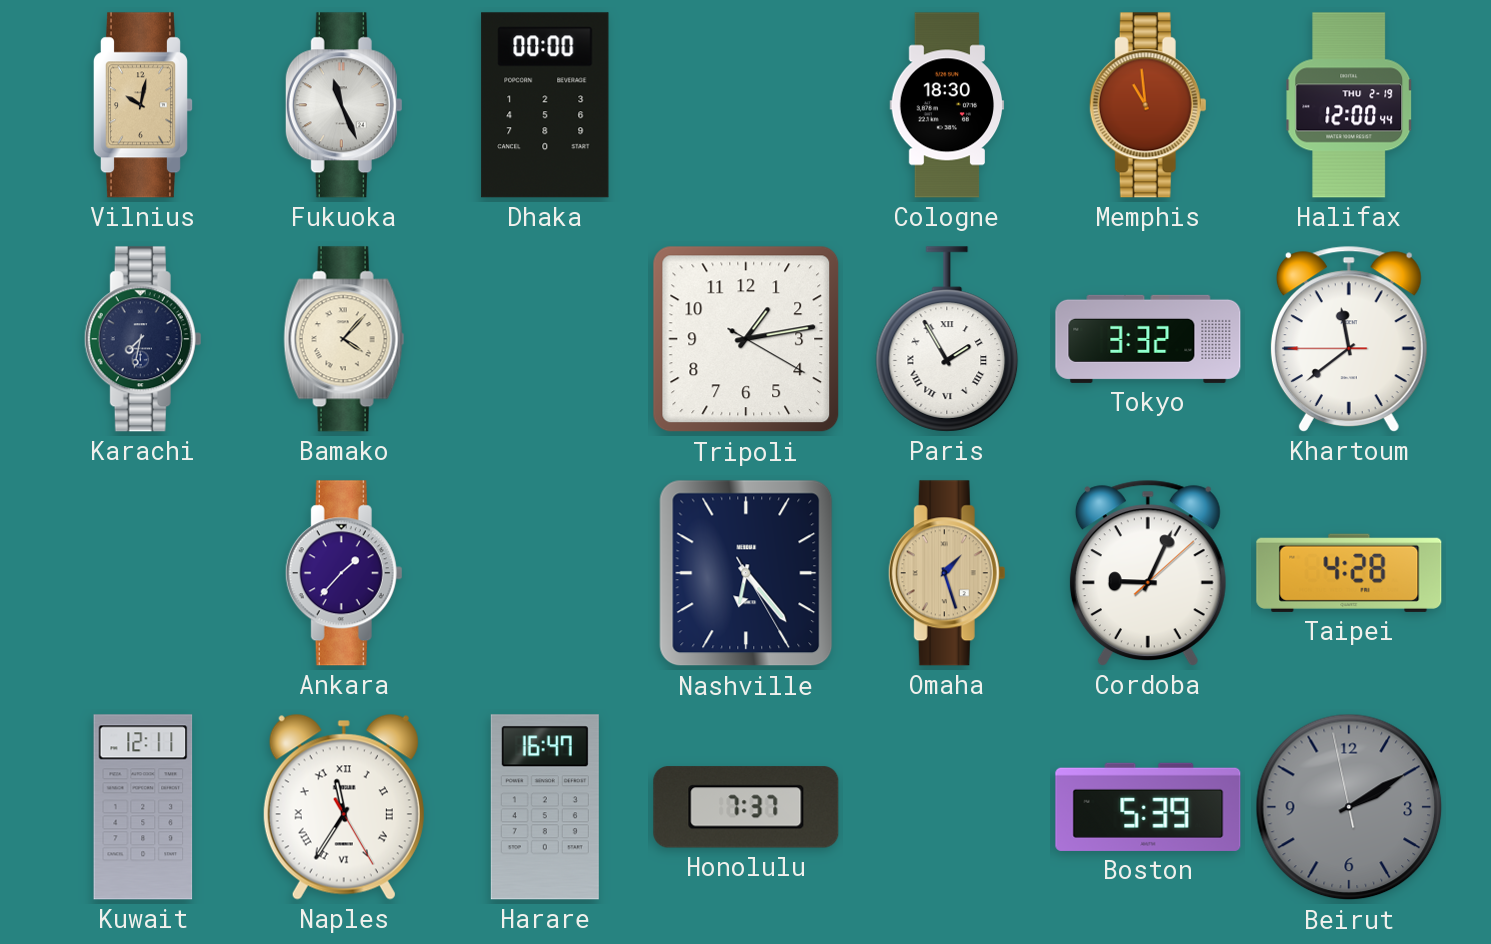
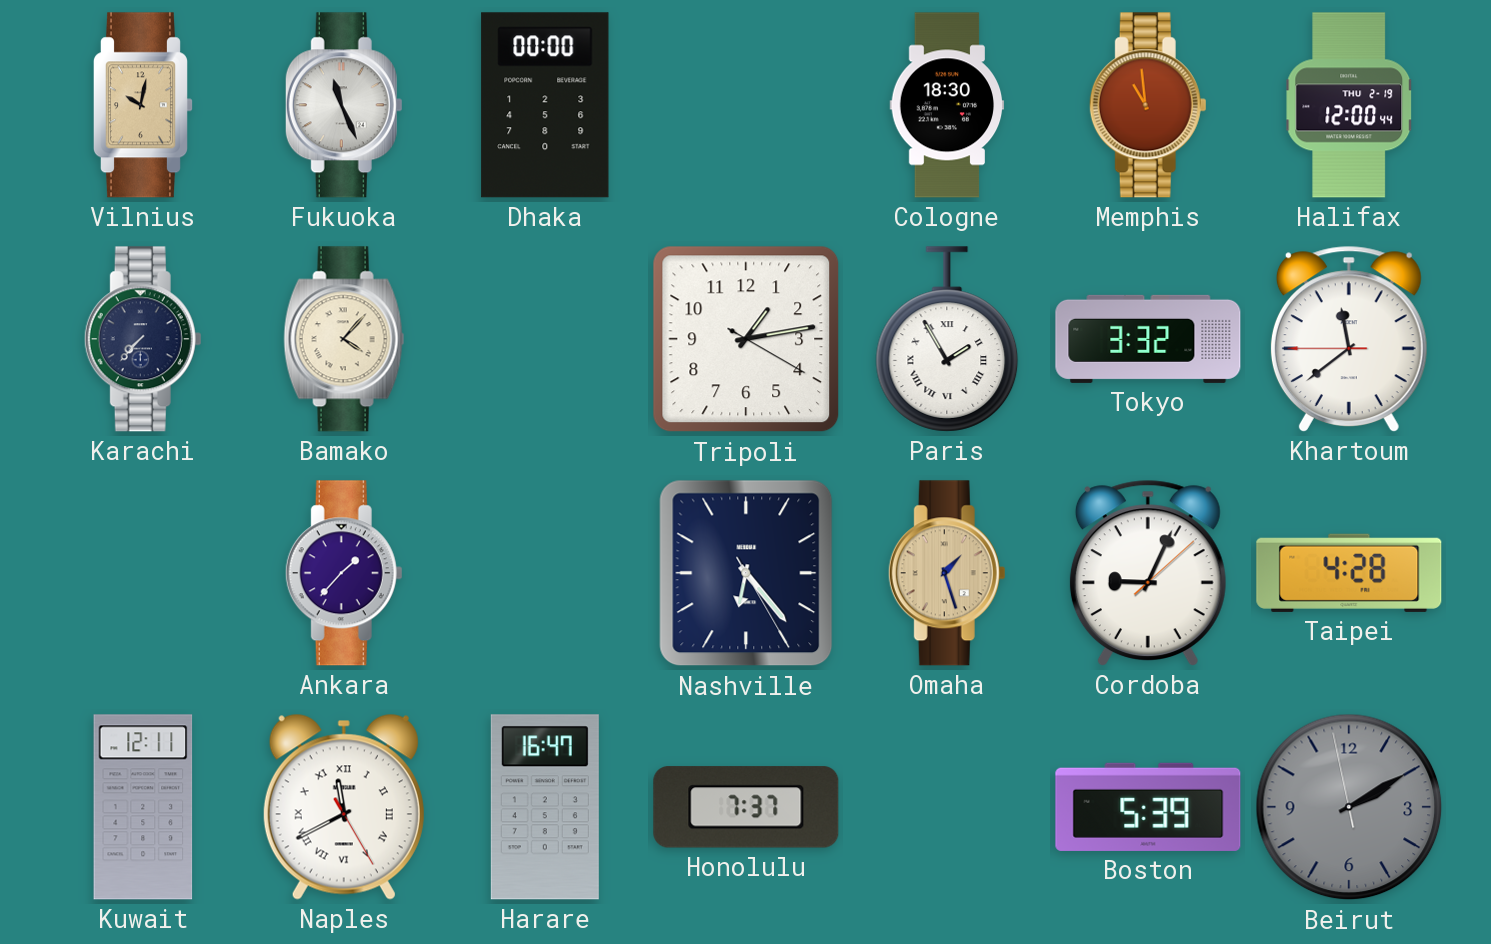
Karachi: 7:32 -> 7:37 (143, 339)
Naples: 11:35 -> 11:40 (344, 807)
